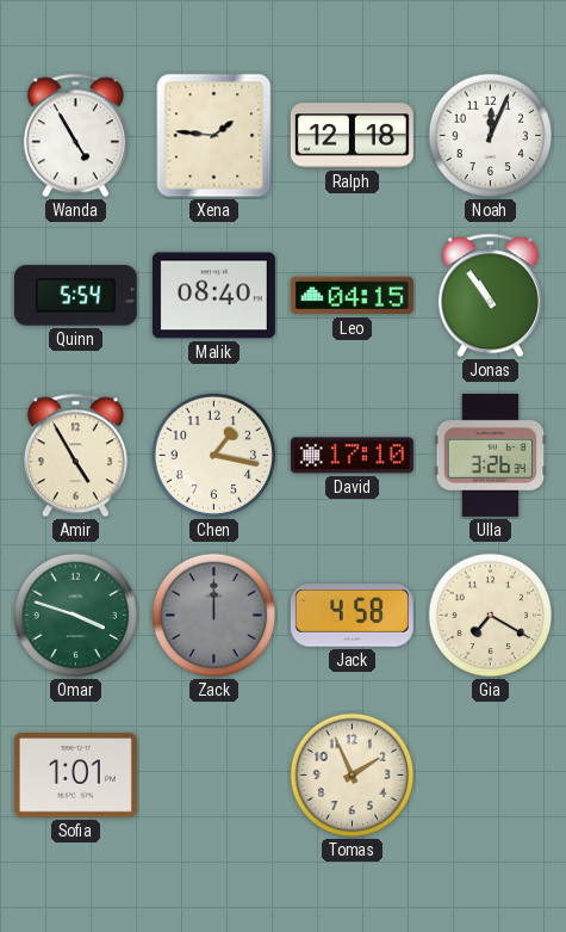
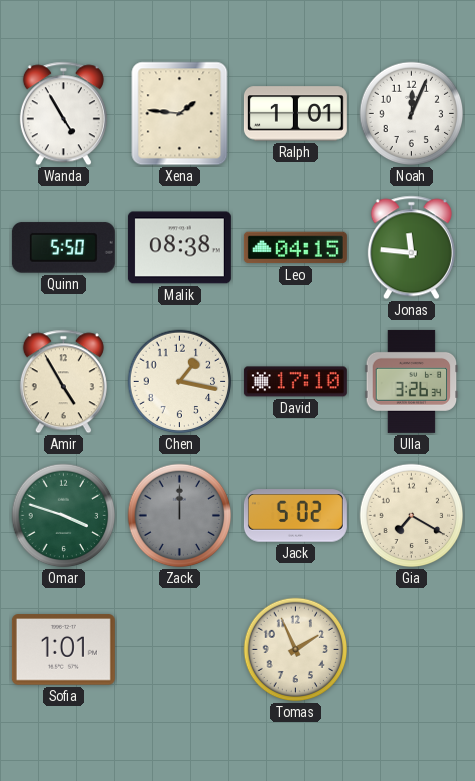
Ralph: 12:18 -> 1:01 (295, 114)
Quinn: 5:54 -> 5:50 (63, 248)
Malik: 08:40 -> 08:38 (179, 248)
Jonas: 10:54 -> 11:46 (411, 248)
Jack: 4:58 -> 5:02 (295, 516)
